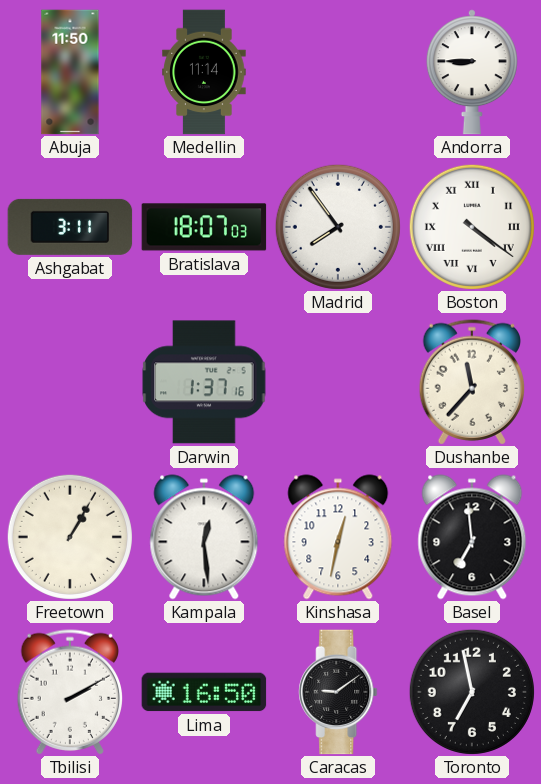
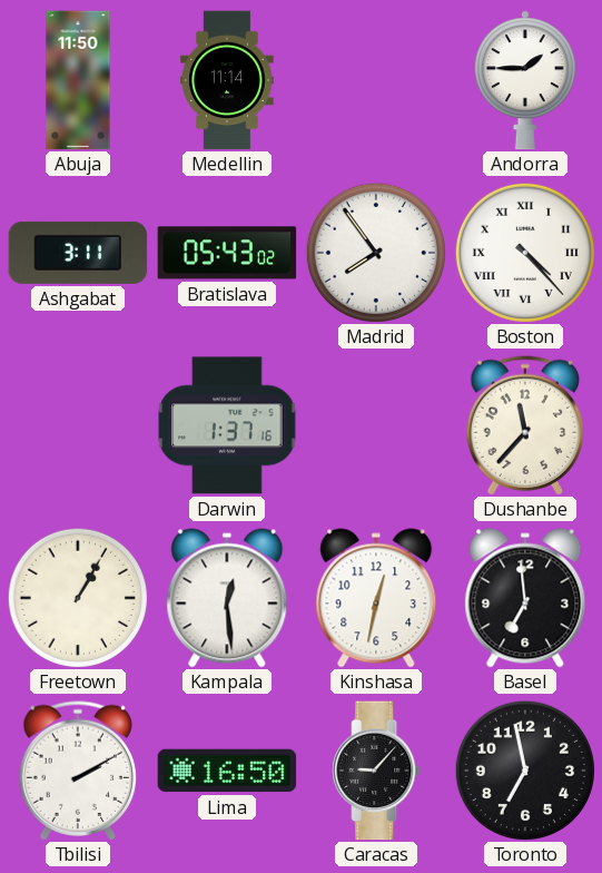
Andorra: 8:45 -> 1:45 (525, 80)
Bratislava: 18:07 -> 05:43 (227, 253)
Boston: 4:21 -> 4:23 (525, 253)
Caracas: 9:09 -> 9:07 (376, 771)
